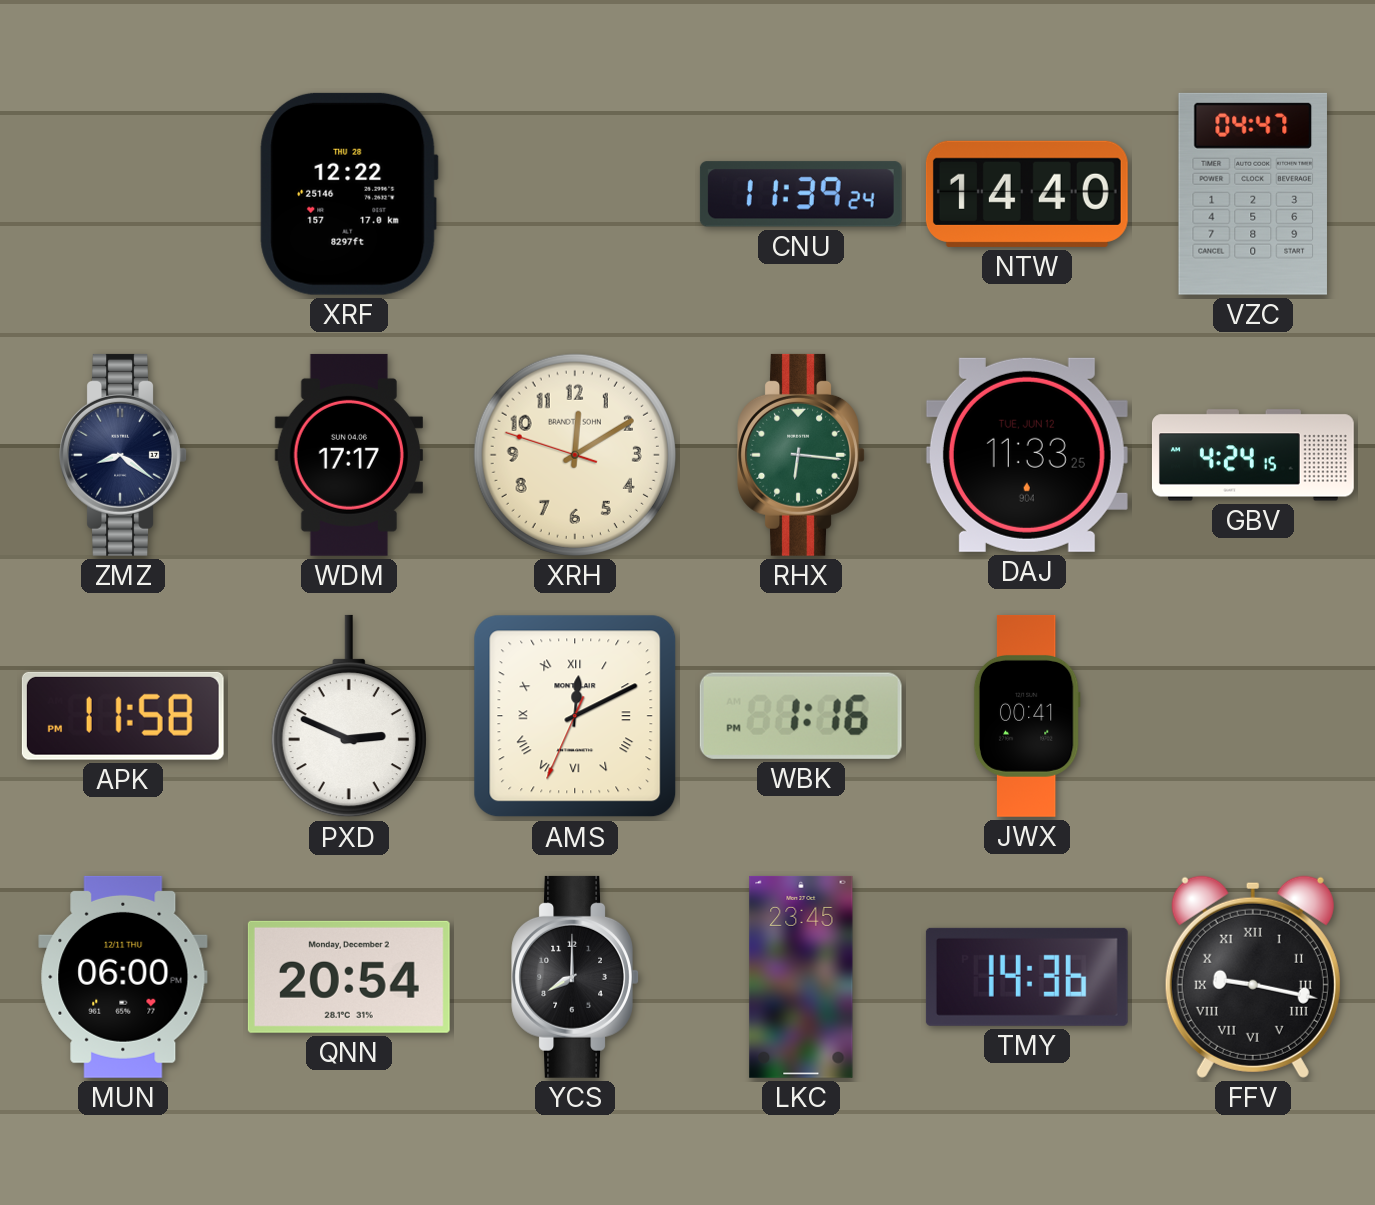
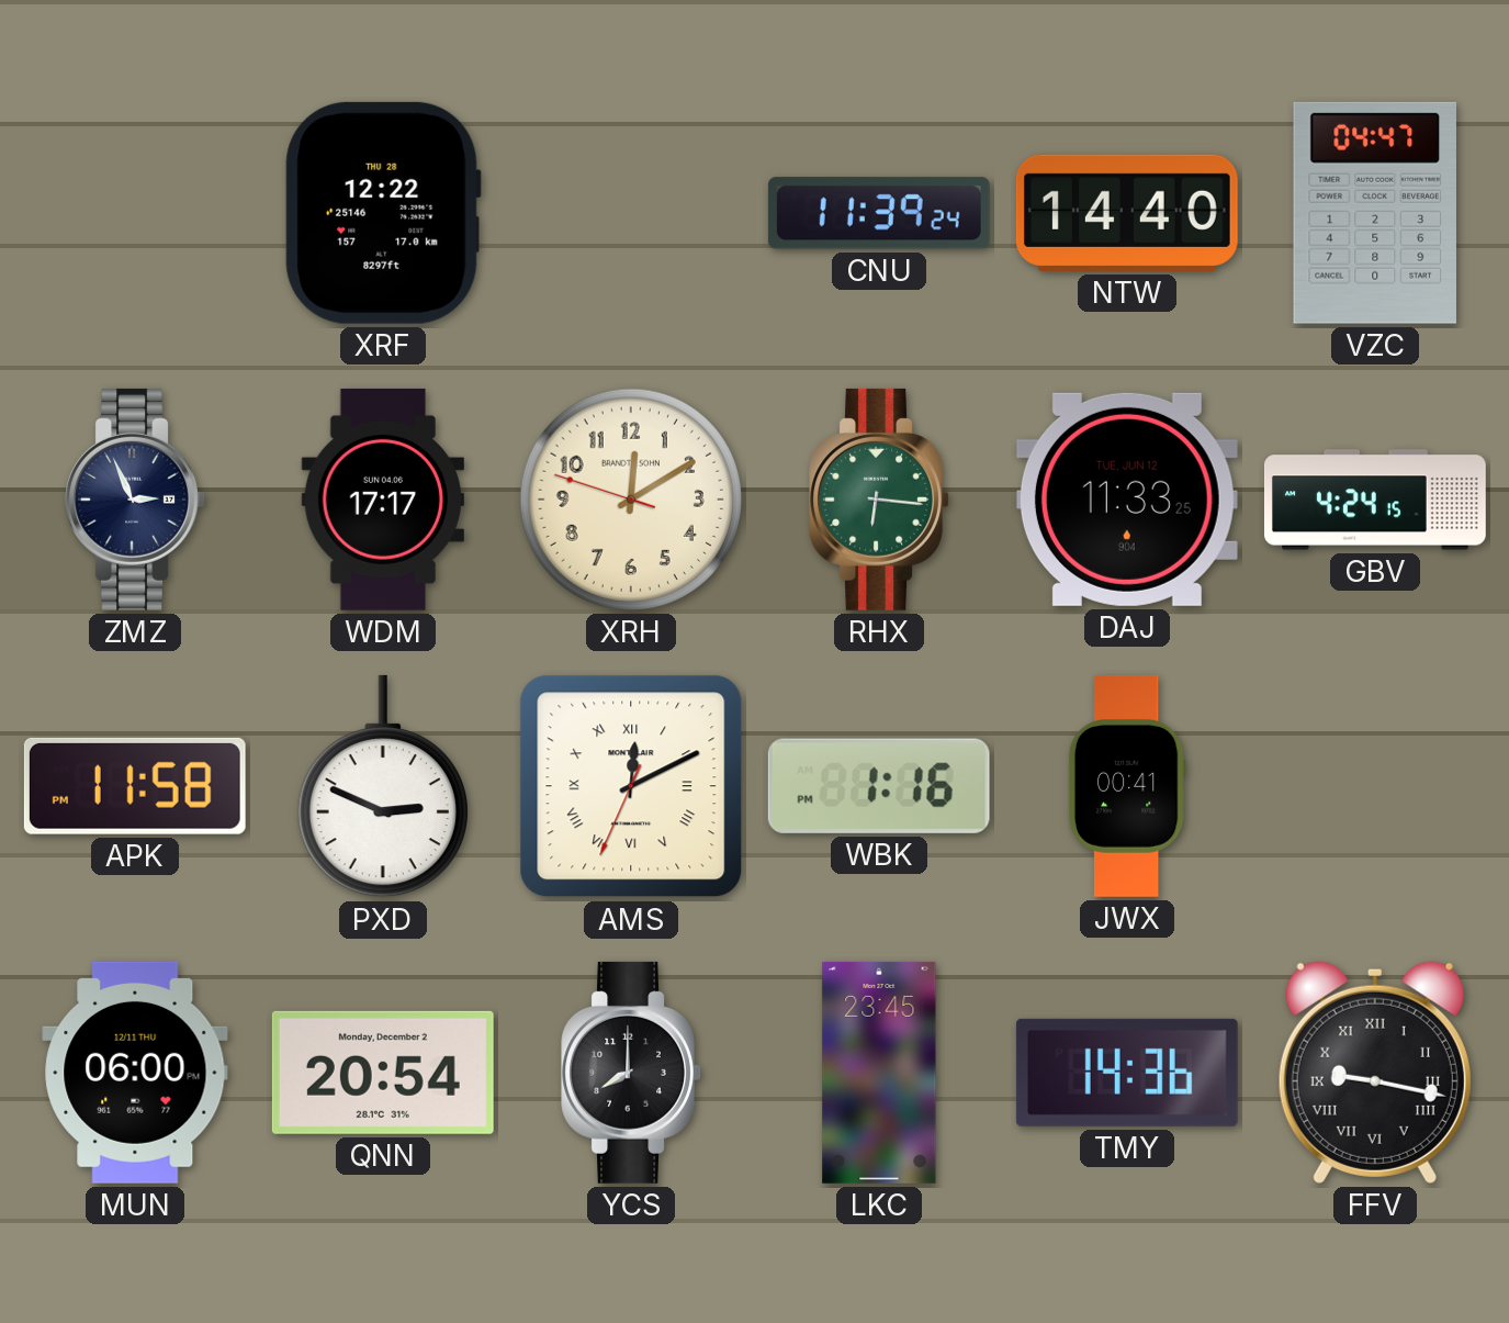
ZMZ: 8:21 -> 2:56 (135, 500)
